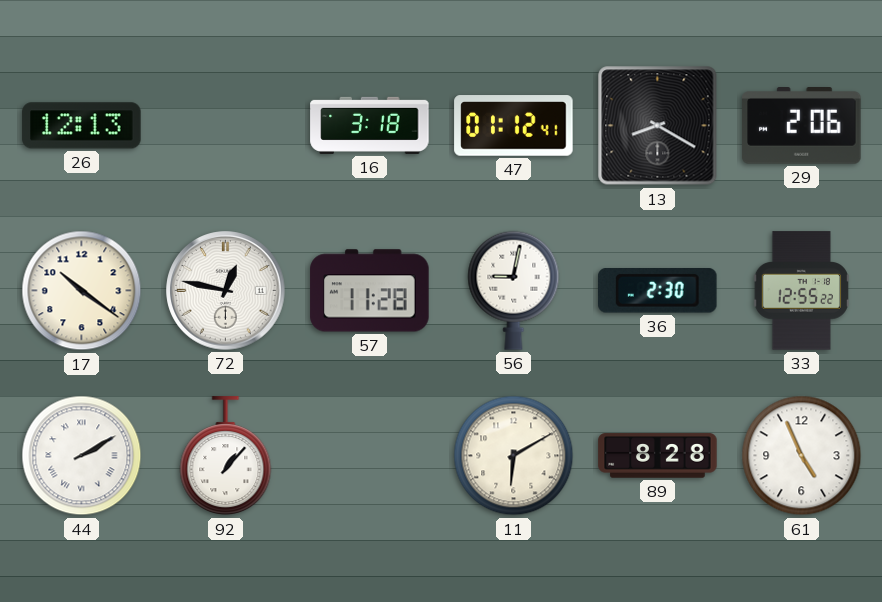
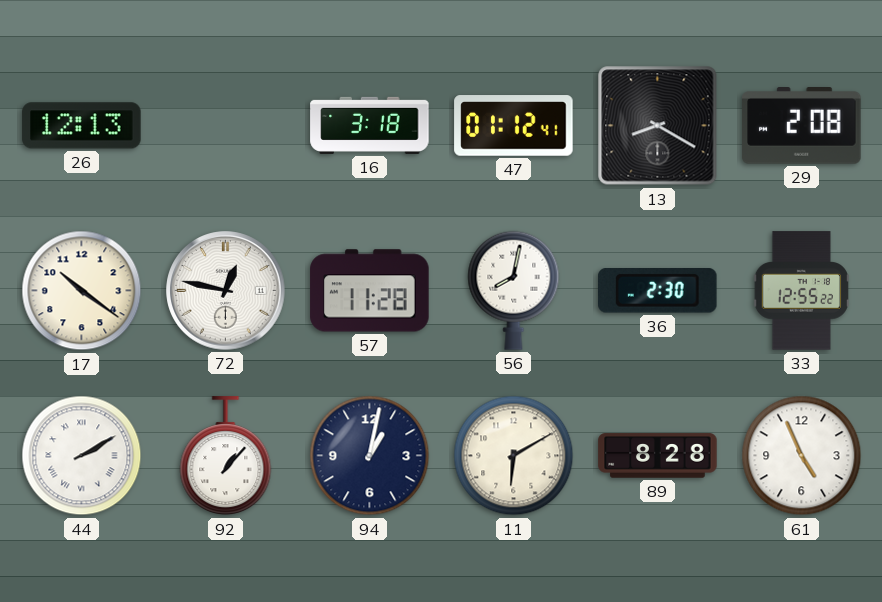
29: 2:06 -> 2:08 (802, 126)
56: 9:02 -> 8:02 (514, 290)
94: none -> 1:02 (370, 456)
